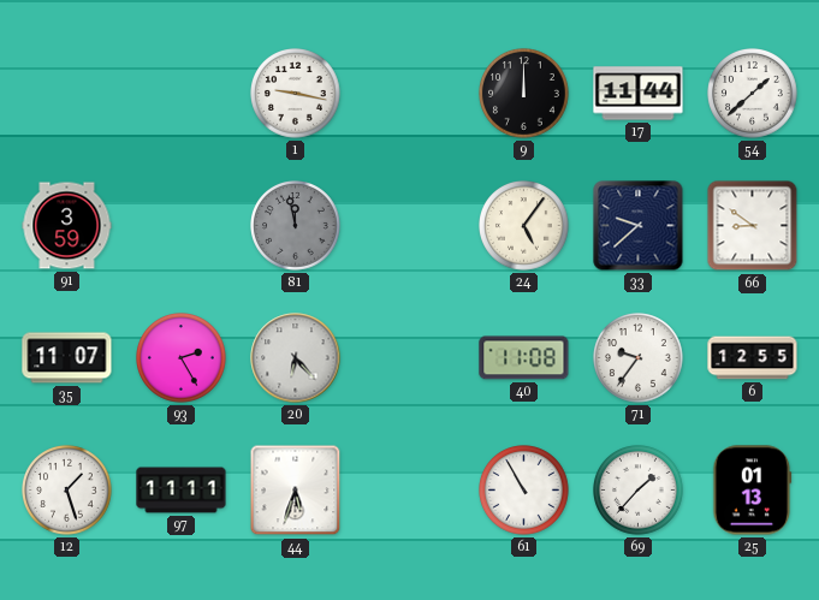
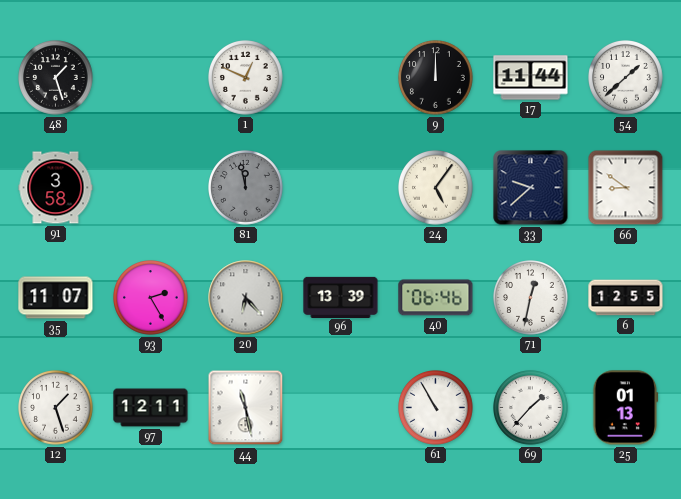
48: none -> 1:27 (56, 78)
1: 9:17 -> 12:49 (246, 78)
91: 3:59 -> 3:58 (56, 188)
96: none -> 13:39 (341, 297)
40: 11:08 -> 06:46 (436, 298)
71: 9:36 -> 12:32 (531, 298)
97: 11:11 -> 12:11 (151, 408)
44: 5:33 -> 11:28 (246, 408)
